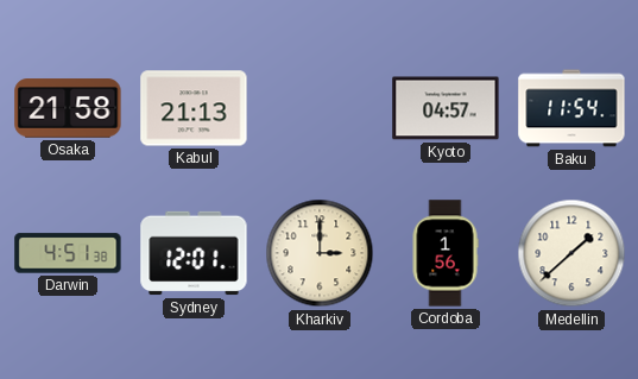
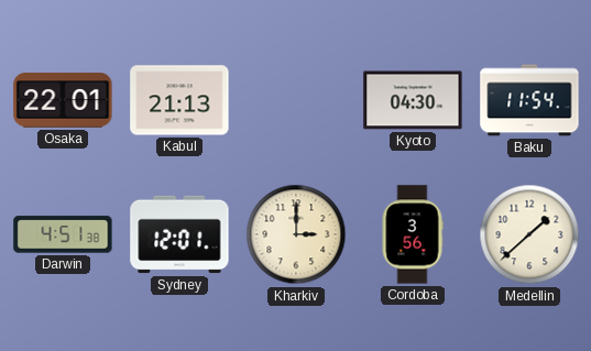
Osaka: 21:58 -> 22:01 (63, 100)
Kyoto: 04:57 -> 04:30 (413, 100)
Cordoba: 1:56 -> 3:56 (413, 234)
